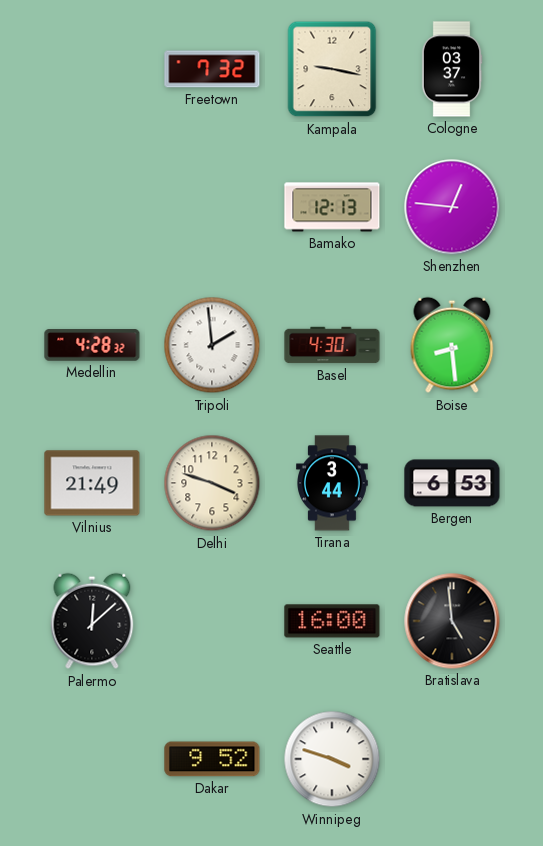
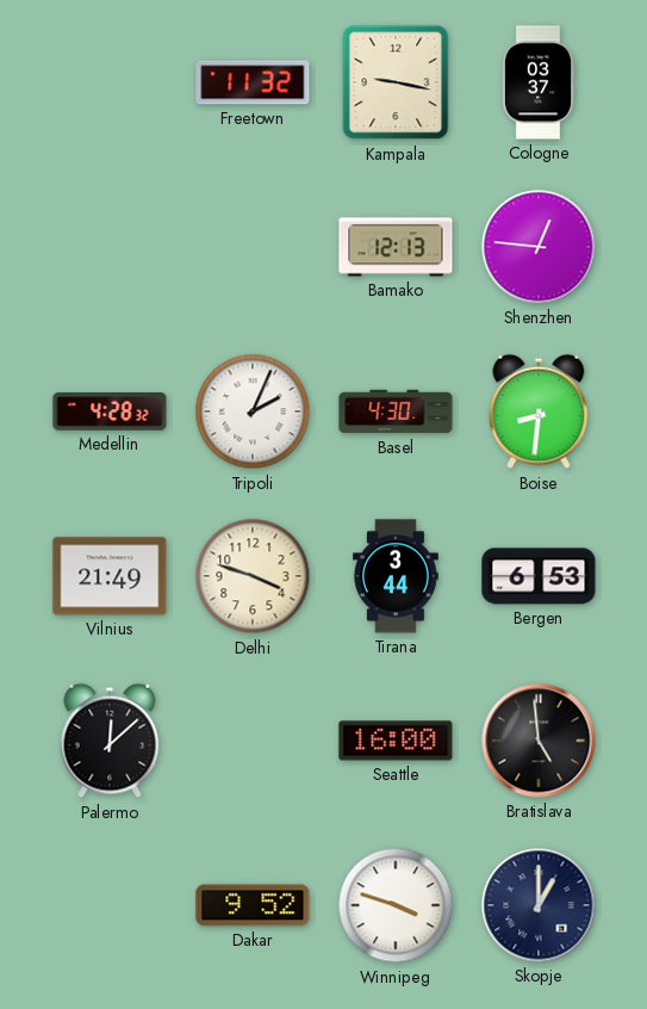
Freetown: 7:32 -> 11:32 (253, 82)
Tripoli: 1:59 -> 2:04 (253, 411)
Boise: 8:29 -> 8:31 (539, 411)
Skopje: none -> 1:00 (539, 905)
